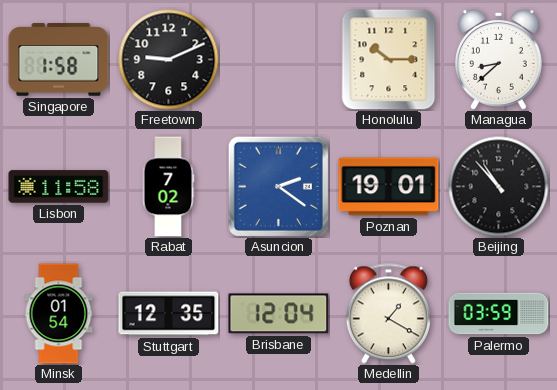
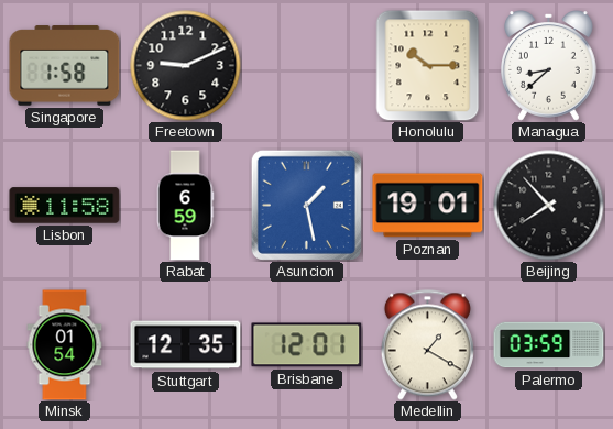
Rabat: 7:02 -> 6:59 (185, 206)
Asuncion: 2:21 -> 1:28 (306, 205)
Beijing: 10:53 -> 7:53 (549, 206)
Brisbane: 12:04 -> 12:01 (307, 345)
